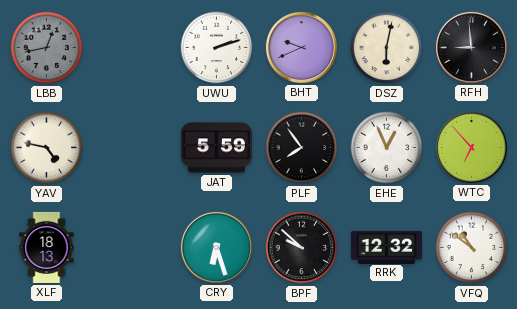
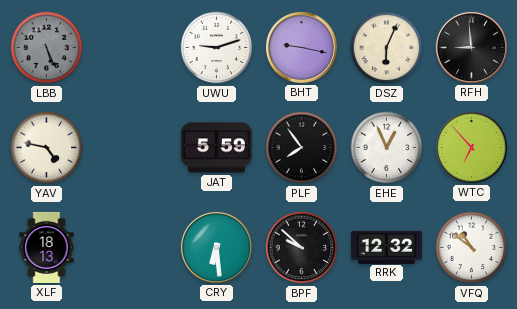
LBB: 12:43 -> 5:26 (47, 48)
UWU: 2:12 -> 9:12 (217, 48)
BHT: 9:41 -> 9:17 (301, 47)
DSZ: 6:02 -> 6:04 (387, 48)
CRY: 6:27 -> 6:29 (216, 247)
